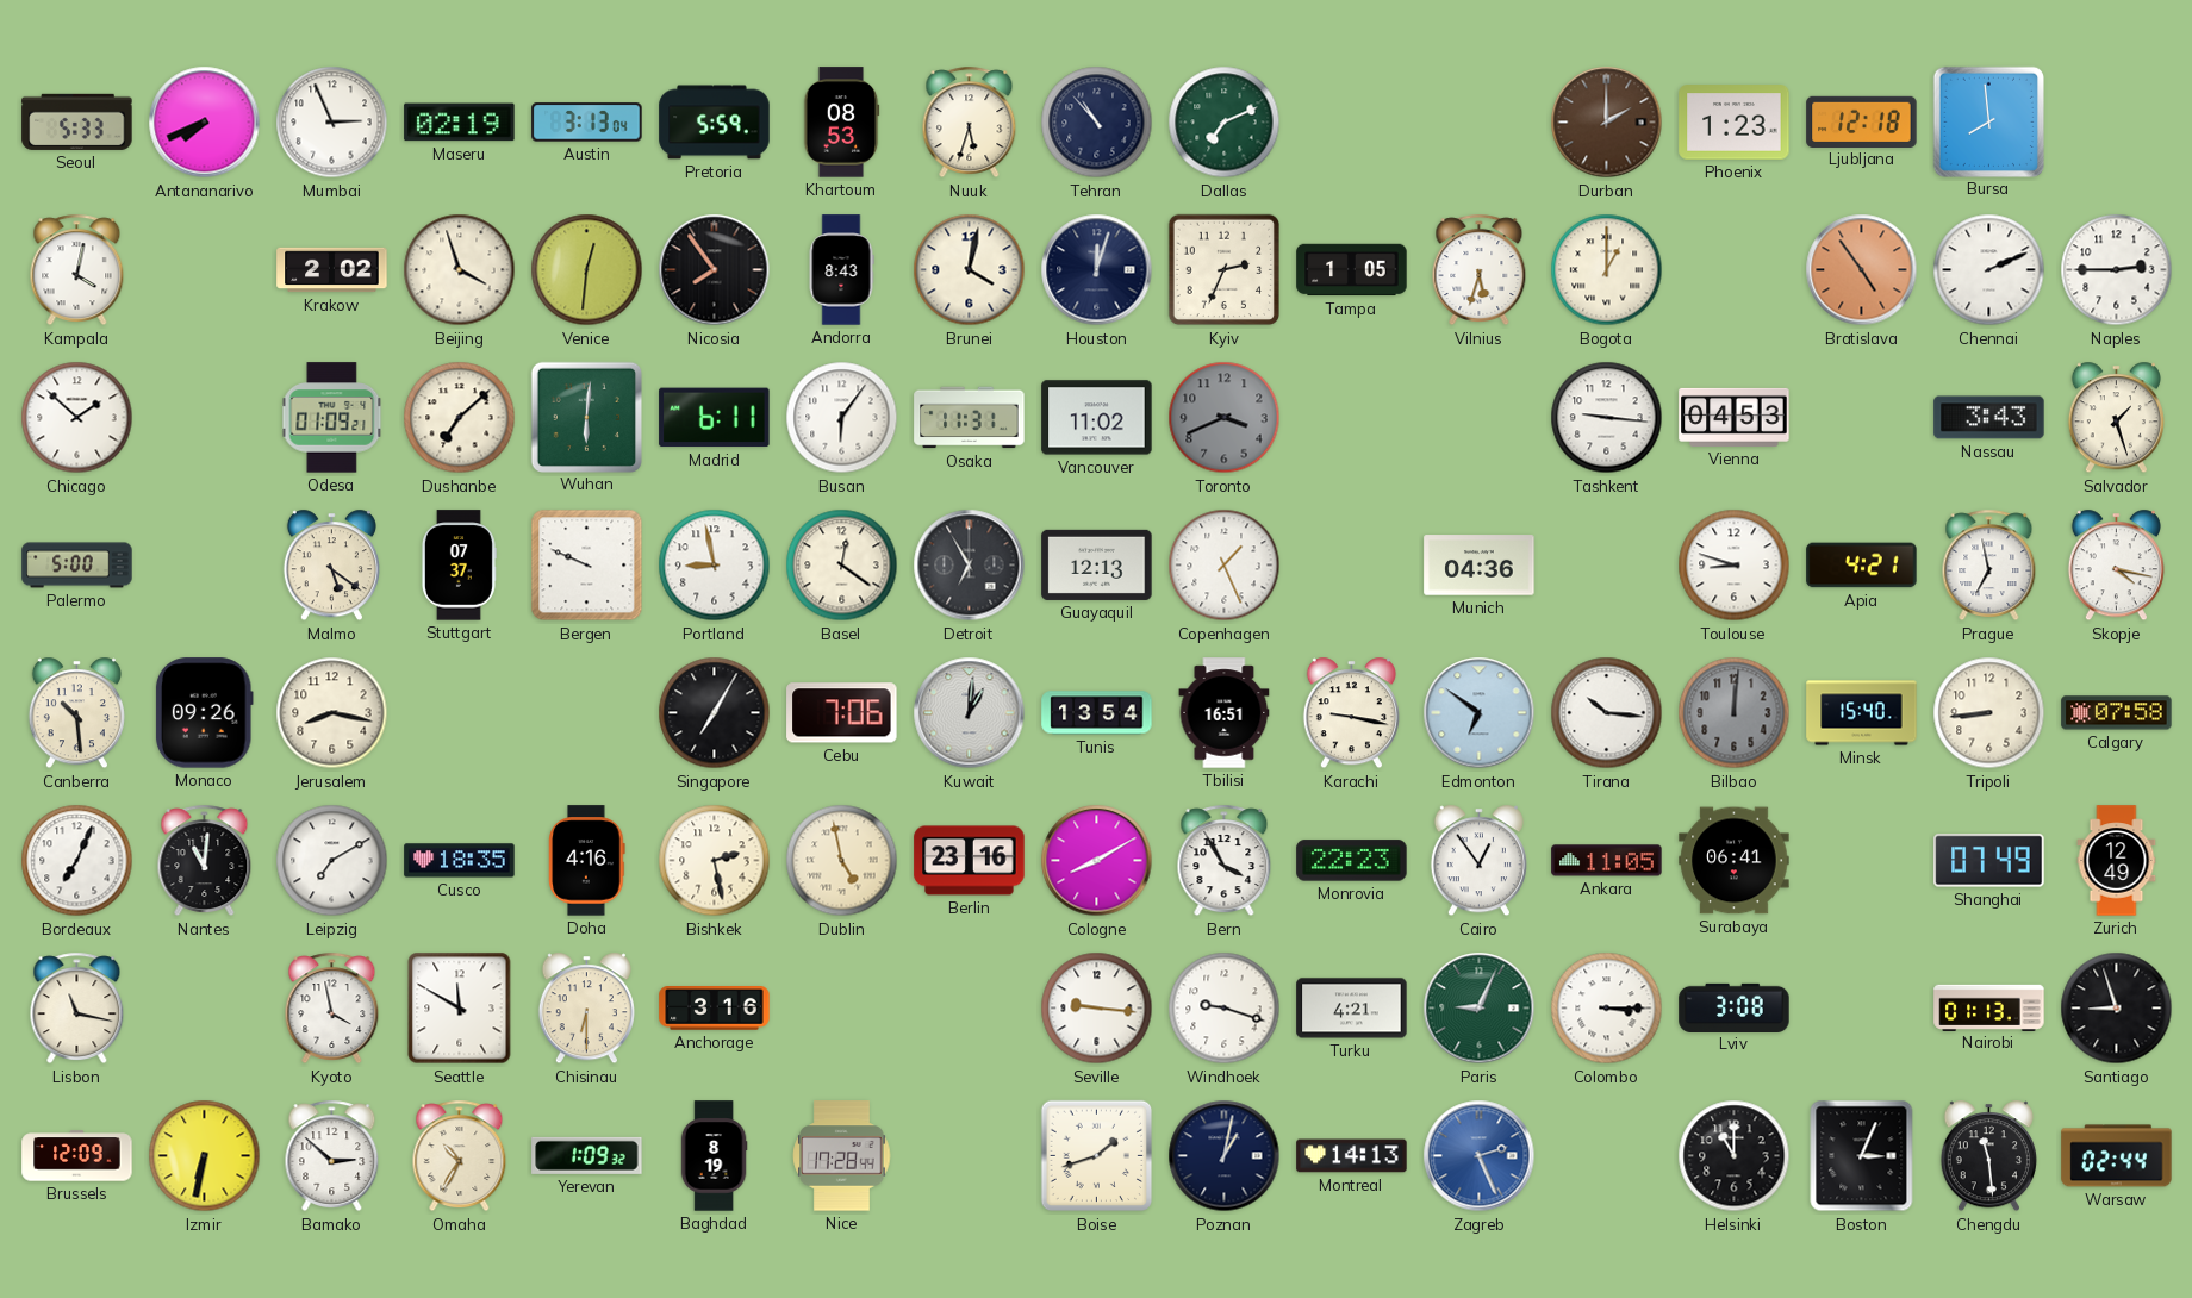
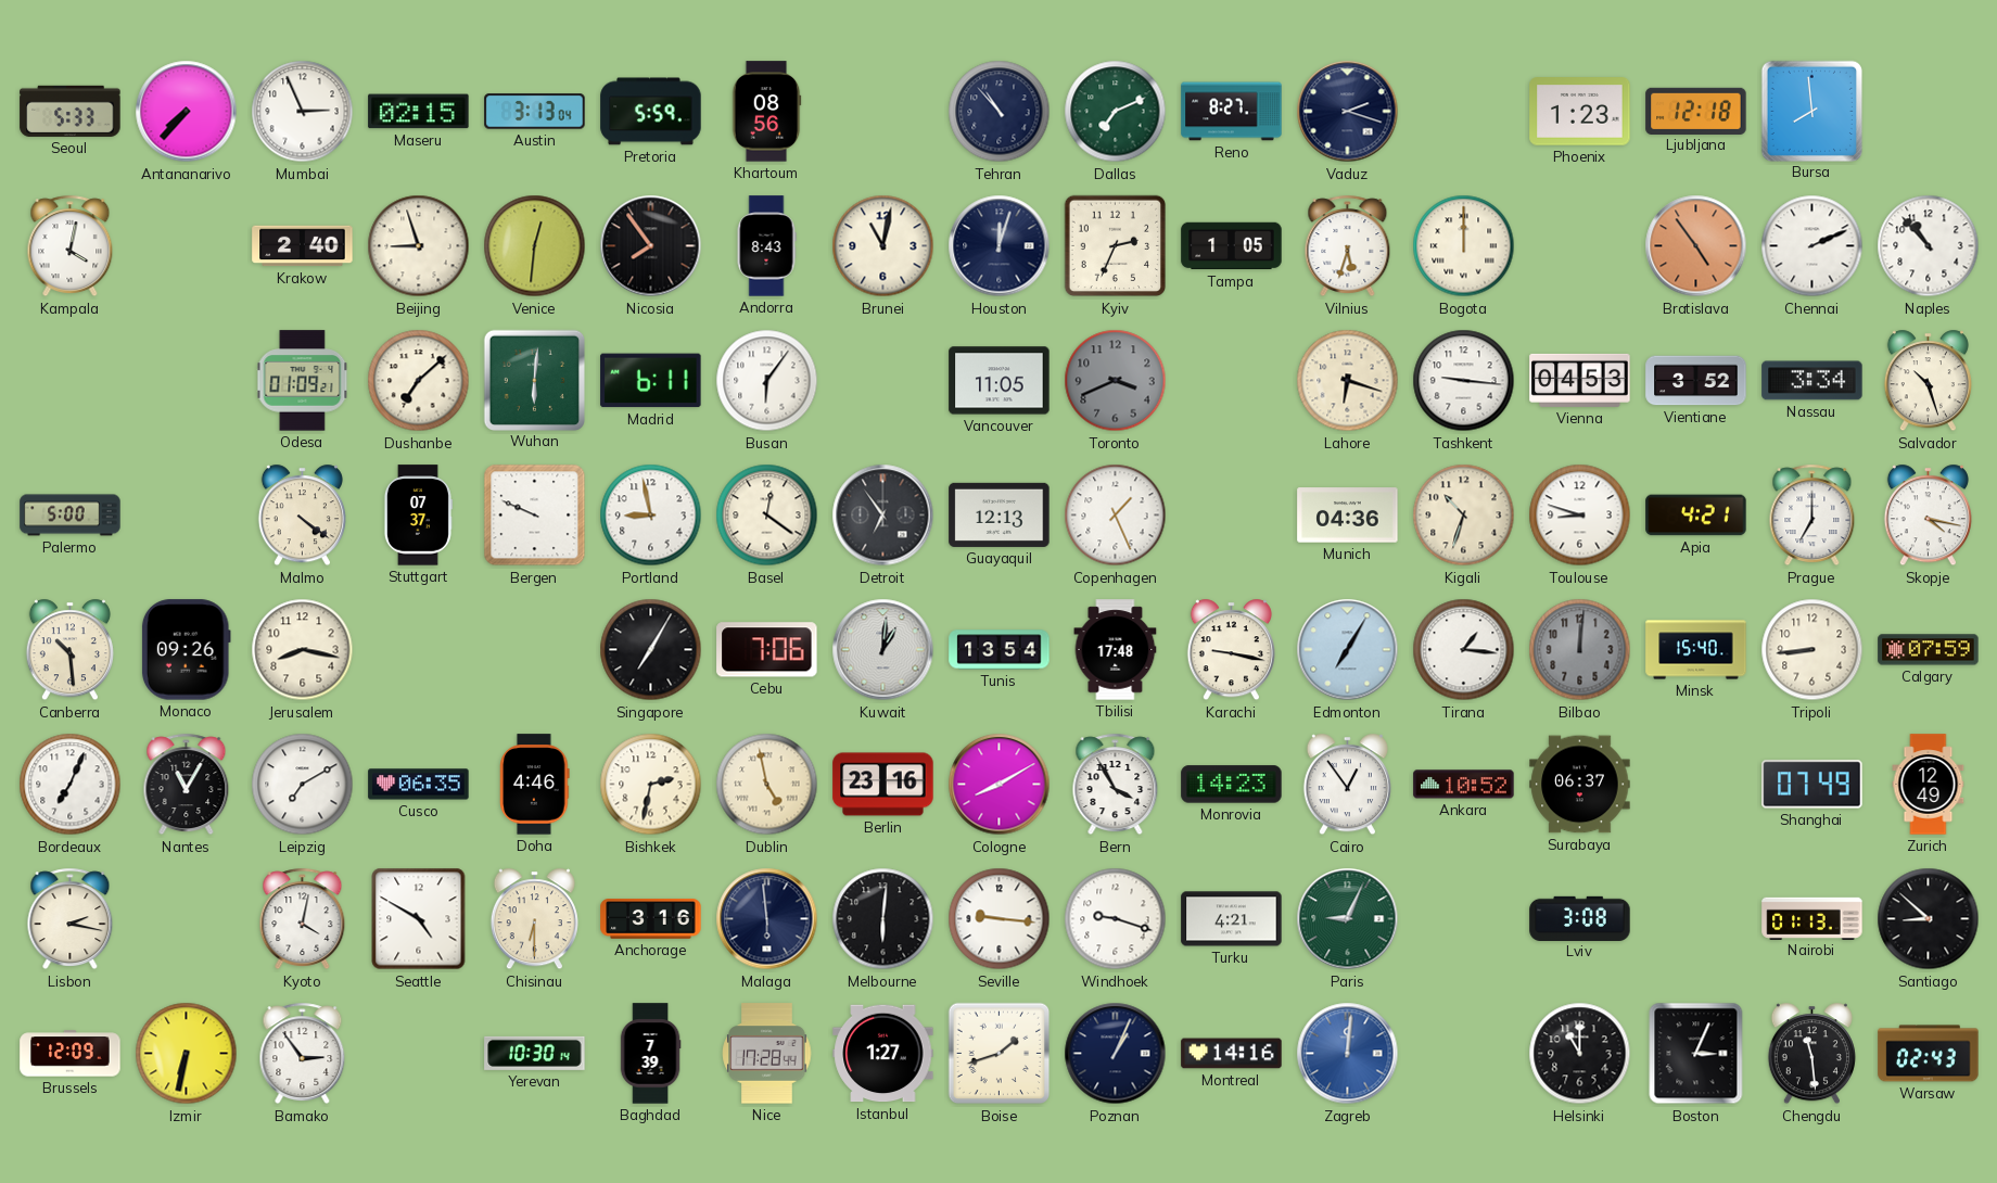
Antananarivo: 7:41 -> 7:37 (187, 112)
Maseru: 02:19 -> 02:15 (419, 112)
Khartoum: 08:53 -> 08:56 (766, 112)
Nuuk: 5:33 -> none (970, 123)
Reno: none -> 8:27 (1232, 112)
Vaduz: none -> 2:18 (1348, 112)
Durban: 2:00 -> none (1607, 123)
Krakow: 2:02 -> 2:40 (303, 246)
Beijing: 3:57 -> 8:57 (419, 246)
Brunei: 4:02 -> 11:02 (883, 246)
Bogota: 1:00 -> 12:00 (1464, 246)
Naples: 2:45 -> 10:53 (1929, 246)
Chicago: 1:52 -> none (77, 418)
Osaka: 11:31 -> none (970, 418)
Vancouver: 11:02 -> 11:05 (1000, 381)
Lahore: none -> 6:18 (1348, 381)
Vientiane: none -> 3:52 (1696, 381)
Nassau: 3:43 -> 3:34 (1812, 381)
Salvador: 1:27 -> 10:27 (1928, 381)
Malmo: 5:21 -> 4:21 (302, 516)
Detroit: 6:55 -> 6:54 (883, 516)
Kigali: none -> 10:33 (1464, 516)
Prague: 6:58 -> 7:00 (1812, 516)
Tbilisi: 16:51 -> 17:48 (1116, 650)
Edmonton: 6:51 -> 7:05 (1348, 650)
Tirana: 10:16 -> 1:16 (1464, 650)
Calgary: 07:58 -> 07:59 (1929, 650)
Nantes: 11:01 -> 11:05 (187, 785)
Cusco: 18:35 -> 06:35 (419, 785)
Doha: 4:16 -> 4:46 (535, 785)
Bishkek: 2:28 -> 2:32 (651, 785)
Monrovia: 22:23 -> 14:23 (1232, 785)
Ankara: 11:05 -> 10:52 (1464, 785)
Surabaya: 06:41 -> 06:37 (1580, 785)
Lisbon: 11:17 -> 2:17 (71, 919)
Kyoto: 3:58 -> 4:02 (303, 919)
Seattle: 11:50 -> 4:50 (419, 919)
Malaga: none -> 5:59 (767, 919)
Melbourne: none -> 6:01 (883, 919)
Colombo: 3:15 -> none (1607, 1009)
Santiago: 8:57 -> 8:52 (1929, 919)
Bamako: 2:52 -> 2:54 (303, 1054)
Omaha: 10:35 -> none (460, 1156)
Yerevan: 1:09 -> 10:30 (535, 1053)
Baghdad: 8:19 -> 7:39 (650, 1054)
Istanbul: none -> 1:27 (883, 1054)
Poznan: 1:02 -> 1:04 (1116, 1054)
Montreal: 14:13 -> 14:16 (1232, 1054)
Zagreb: 2:26 -> 12:01 (1348, 1054)
Warsaw: 02:44 -> 02:43 (1929, 1054)
